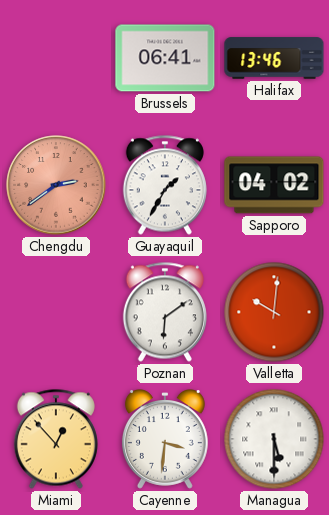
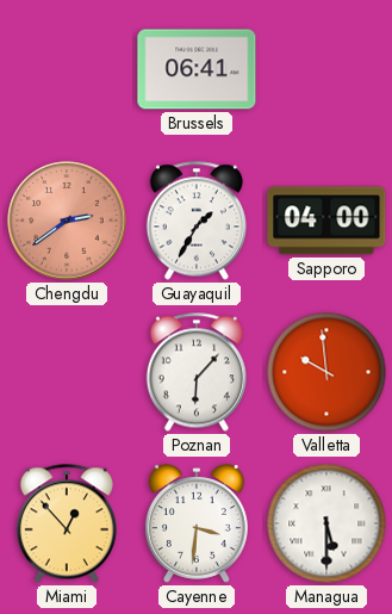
Halifax: 13:46 -> none (274, 58)
Sapporo: 04:02 -> 04:00 (326, 221)
Poznan: 6:09 -> 6:07 (197, 372)
Valletta: 10:01 -> 9:59 (326, 372)
